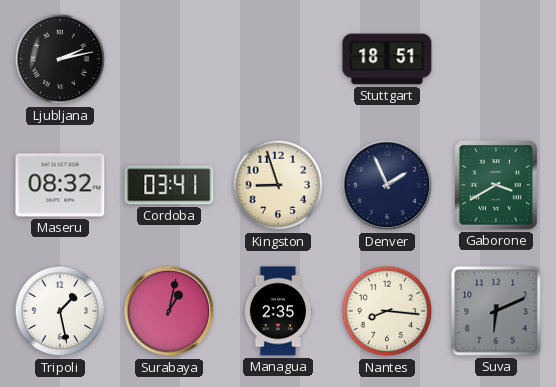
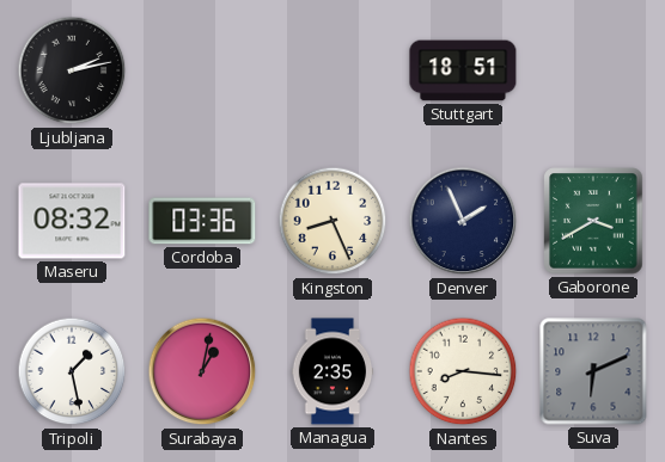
Cordoba: 03:41 -> 03:36 (202, 221)
Kingston: 8:57 -> 8:26 (332, 221)
